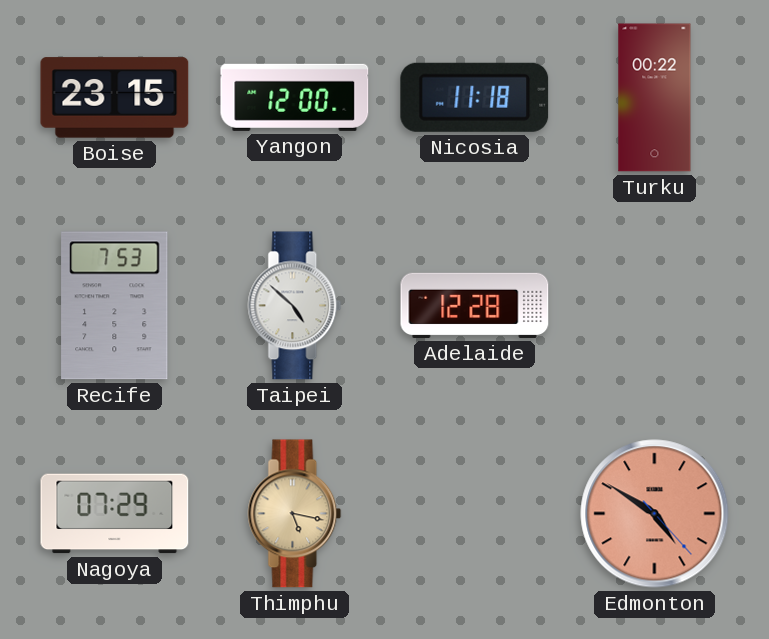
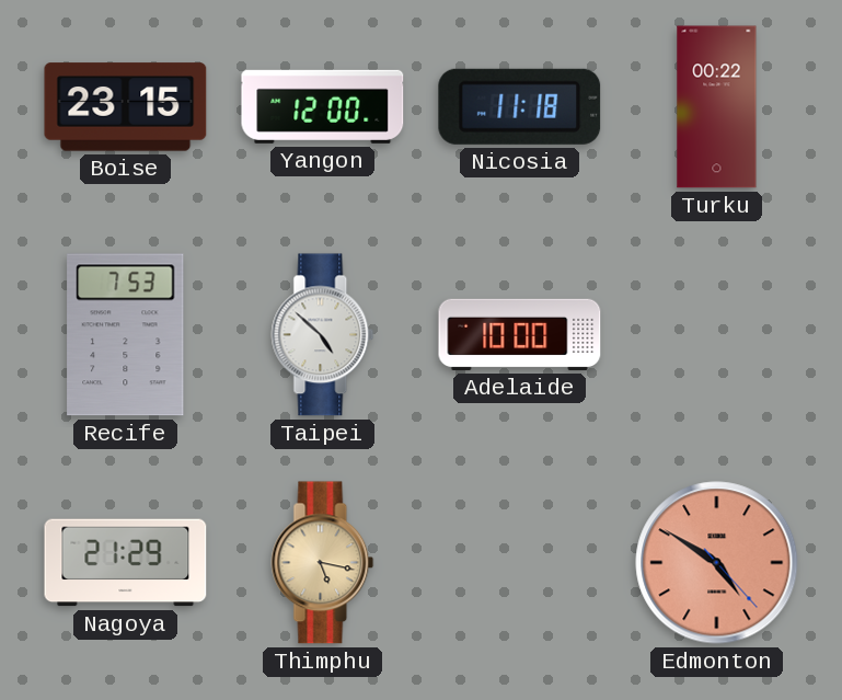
Adelaide: 12:28 -> 10:00 (520, 334)
Nagoya: 07:29 -> 21:29 (126, 563)
